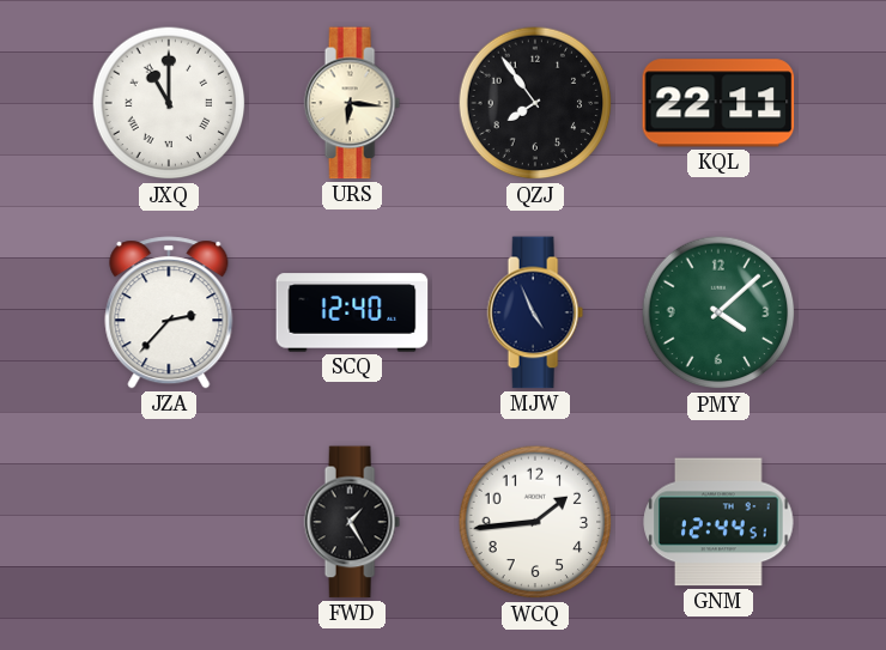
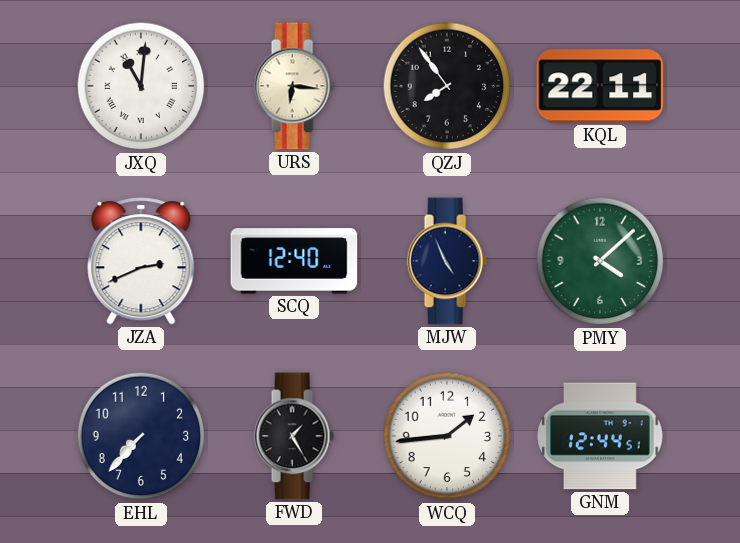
JXQ: 11:00 -> 11:01 (141, 86)
JZA: 2:37 -> 2:41 (141, 261)
EHL: none -> 7:37 (141, 436)
